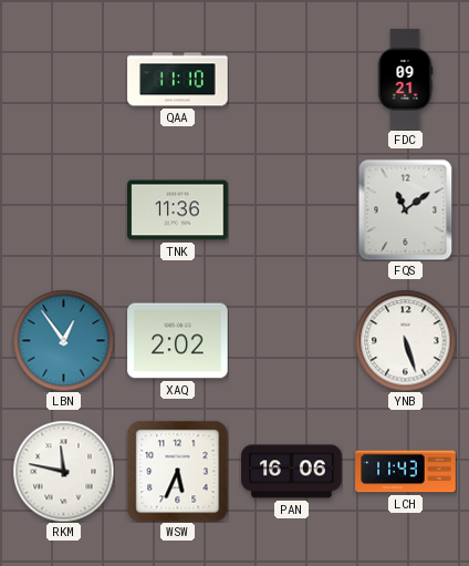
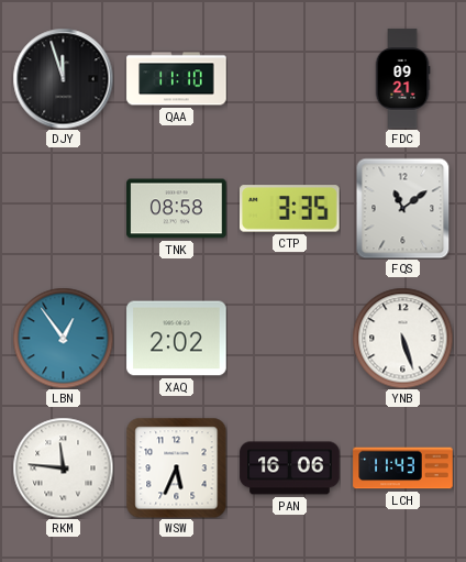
DJY: none -> 11:57 (63, 78)
TNK: 11:36 -> 08:58 (177, 209)
CTP: none -> 3:35 (290, 209)
RKM: 11:47 -> 11:46 (63, 467)
